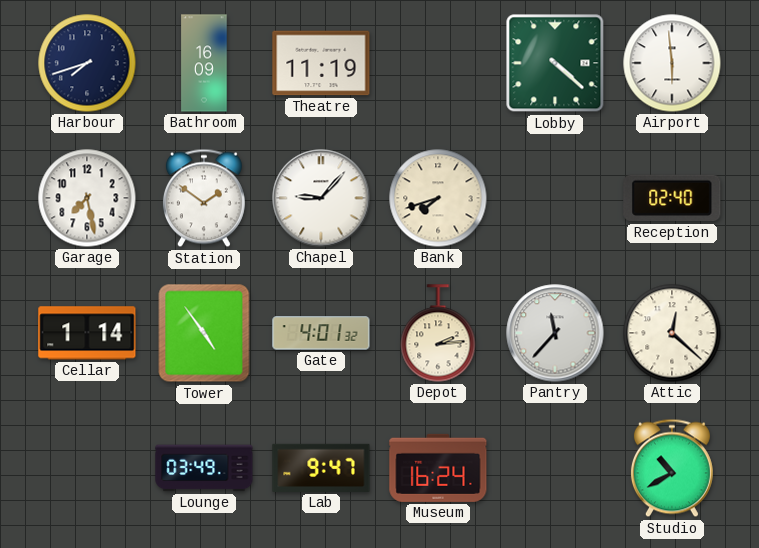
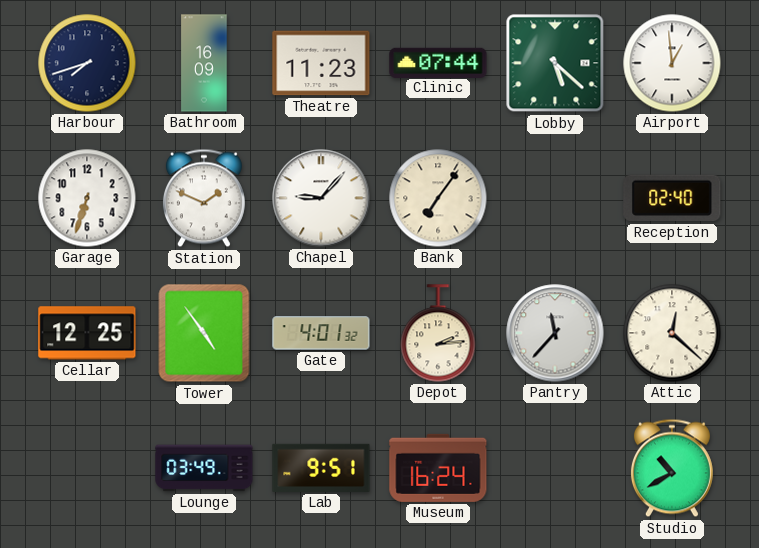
Theatre: 11:19 -> 11:23 (321, 63)
Clinic: none -> 07:44 (438, 62)
Lobby: 4:22 -> 5:22 (555, 63)
Airport: 5:59 -> 12:59 (672, 63)
Garage: 7:28 -> 6:33 (87, 198)
Station: 1:51 -> 1:49 (204, 198)
Bank: 7:42 -> 7:06 (438, 198)
Cellar: 1:14 -> 12:25 (87, 333)
Lab: 9:47 -> 9:51 (321, 468)
